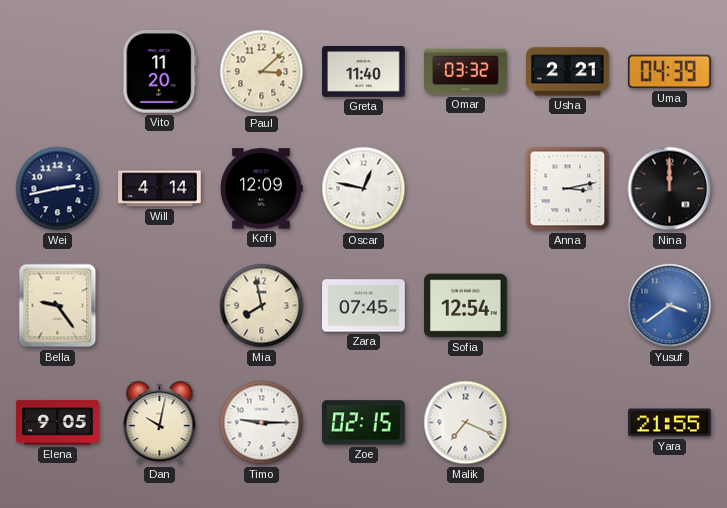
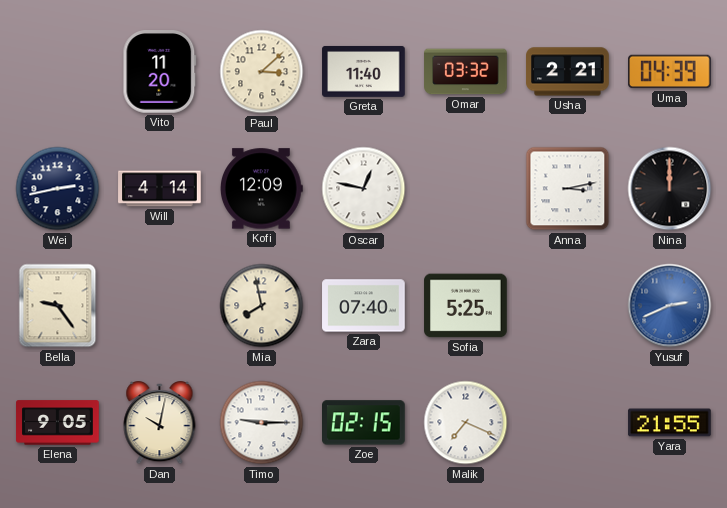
Zara: 07:45 -> 07:40 (364, 306)
Sofia: 12:54 -> 5:25 (466, 306)
Yusuf: 3:39 -> 2:41 (670, 306)
